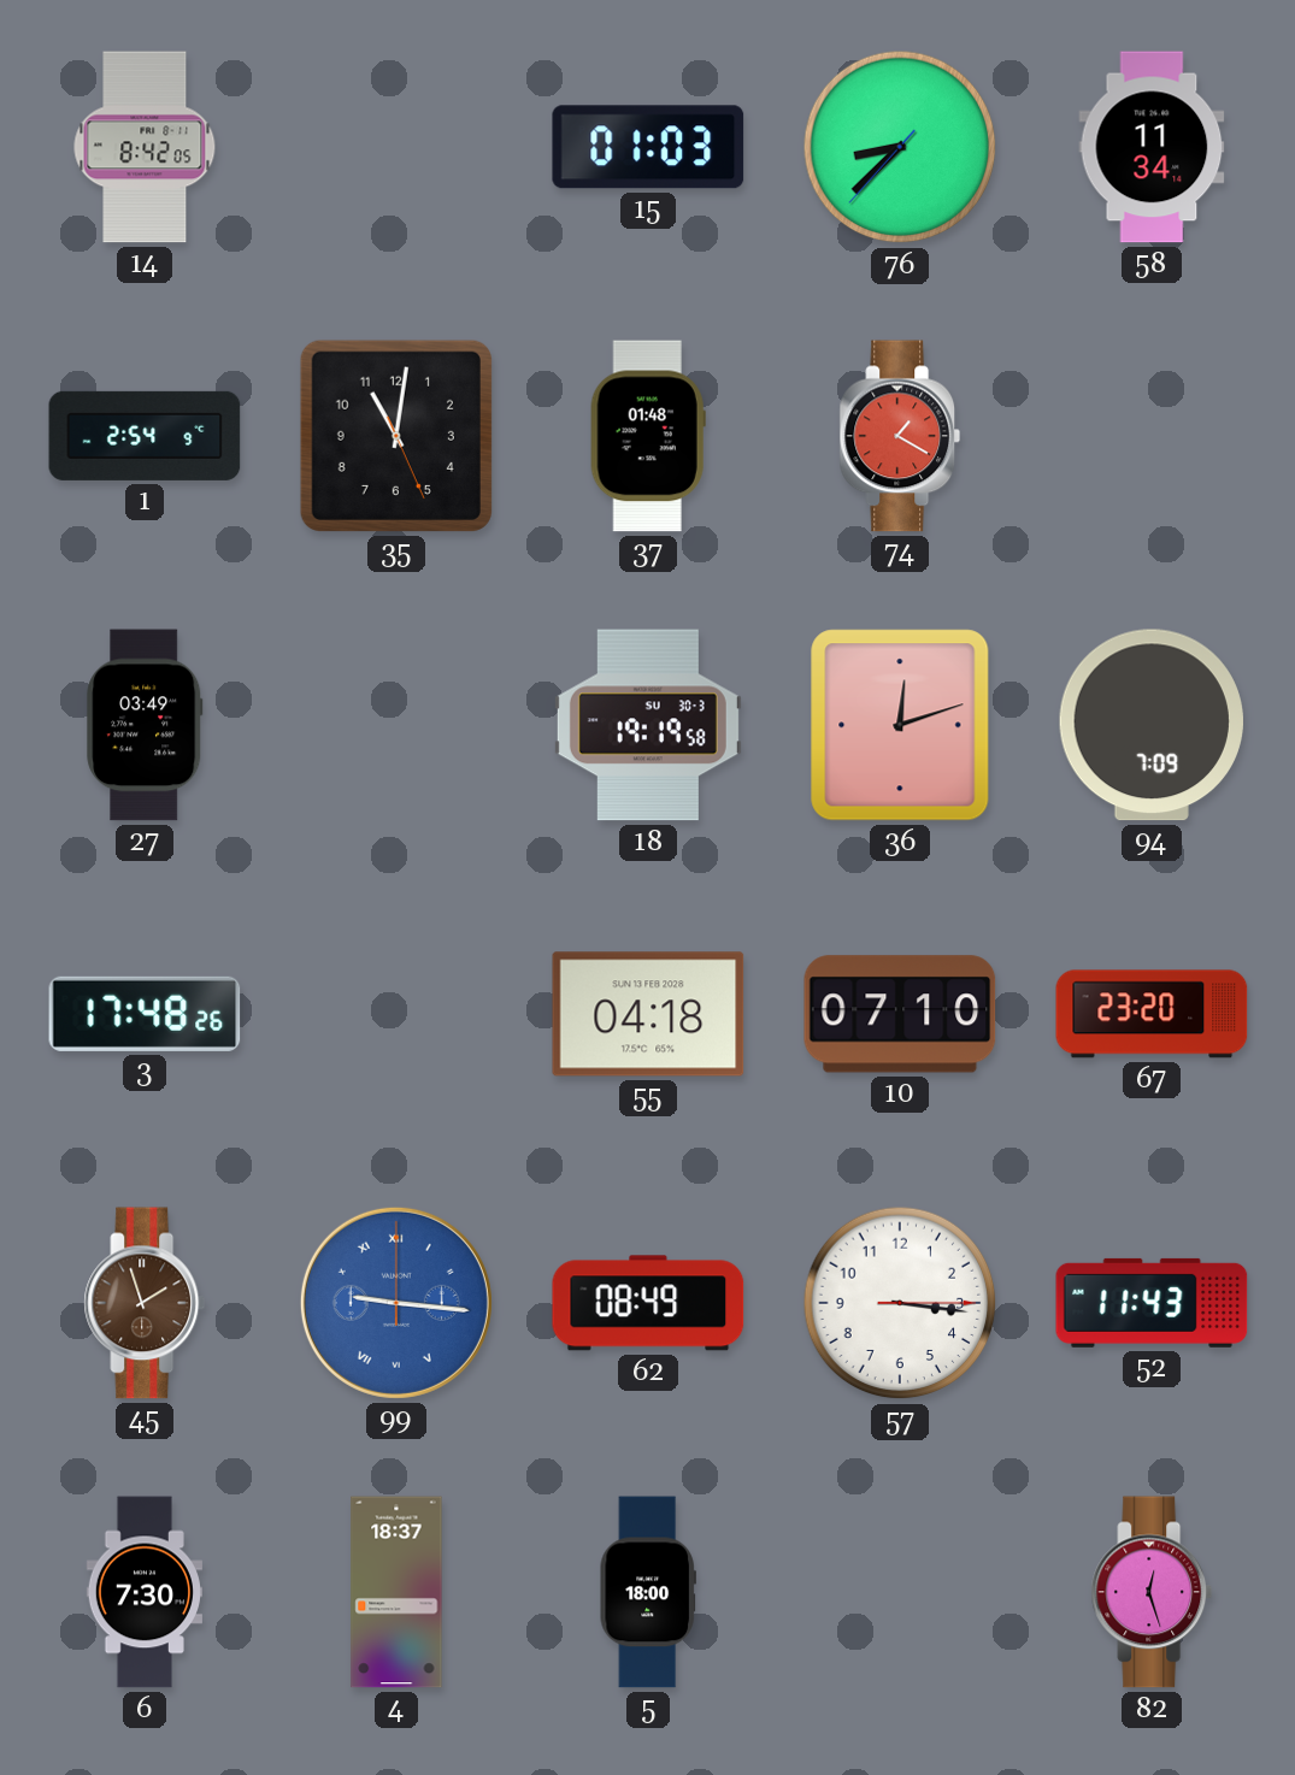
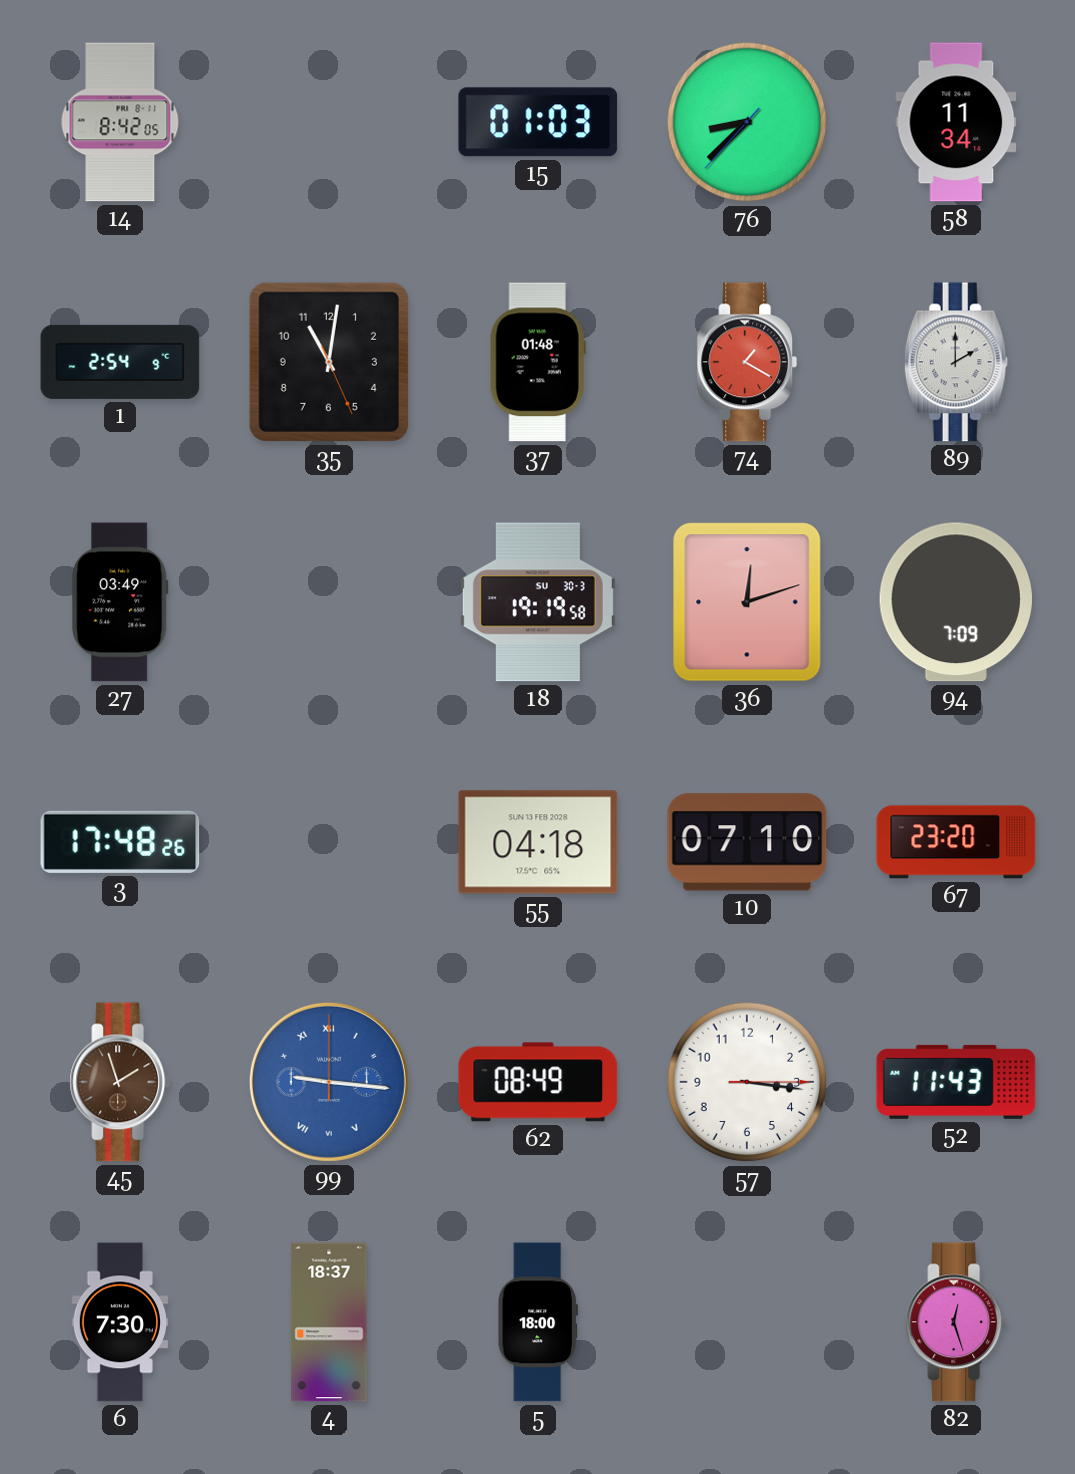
89: none -> 2:00 (956, 362)
